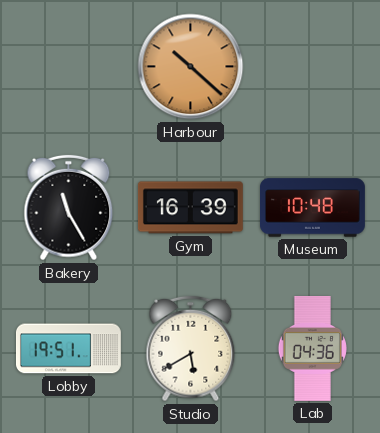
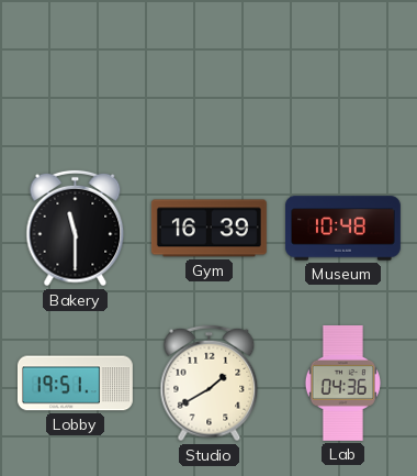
Harbour: 10:22 -> none (191, 67)
Bakery: 11:25 -> 11:30 (76, 229)
Studio: 5:40 -> 1:40 (210, 384)
